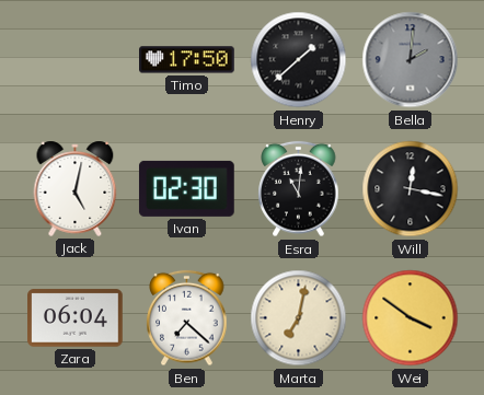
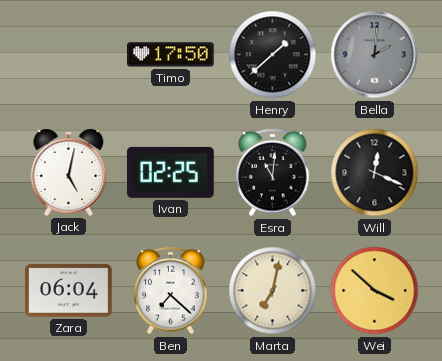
Ivan: 02:30 -> 02:25 (171, 172)
Will: 12:17 -> 12:19 (375, 173)
Wei: 3:51 -> 3:52 (375, 291)
